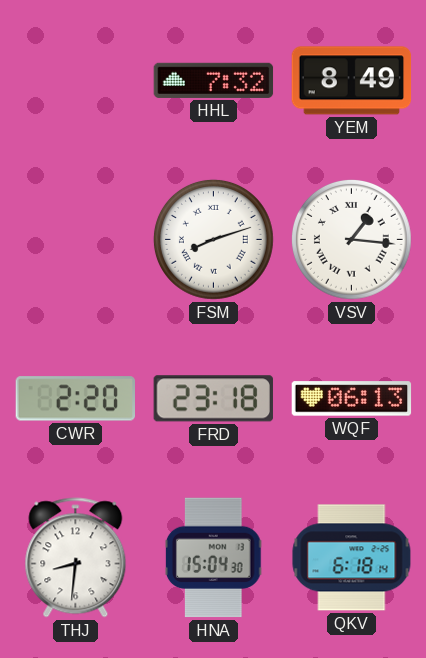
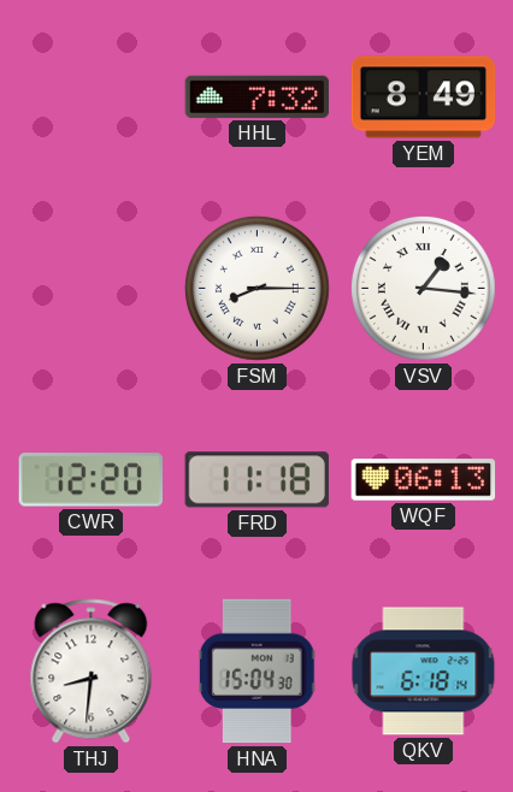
FSM: 8:12 -> 8:15 (256, 288)
CWR: 2:20 -> 12:20 (90, 480)
FRD: 23:18 -> 11:18 (256, 480)
